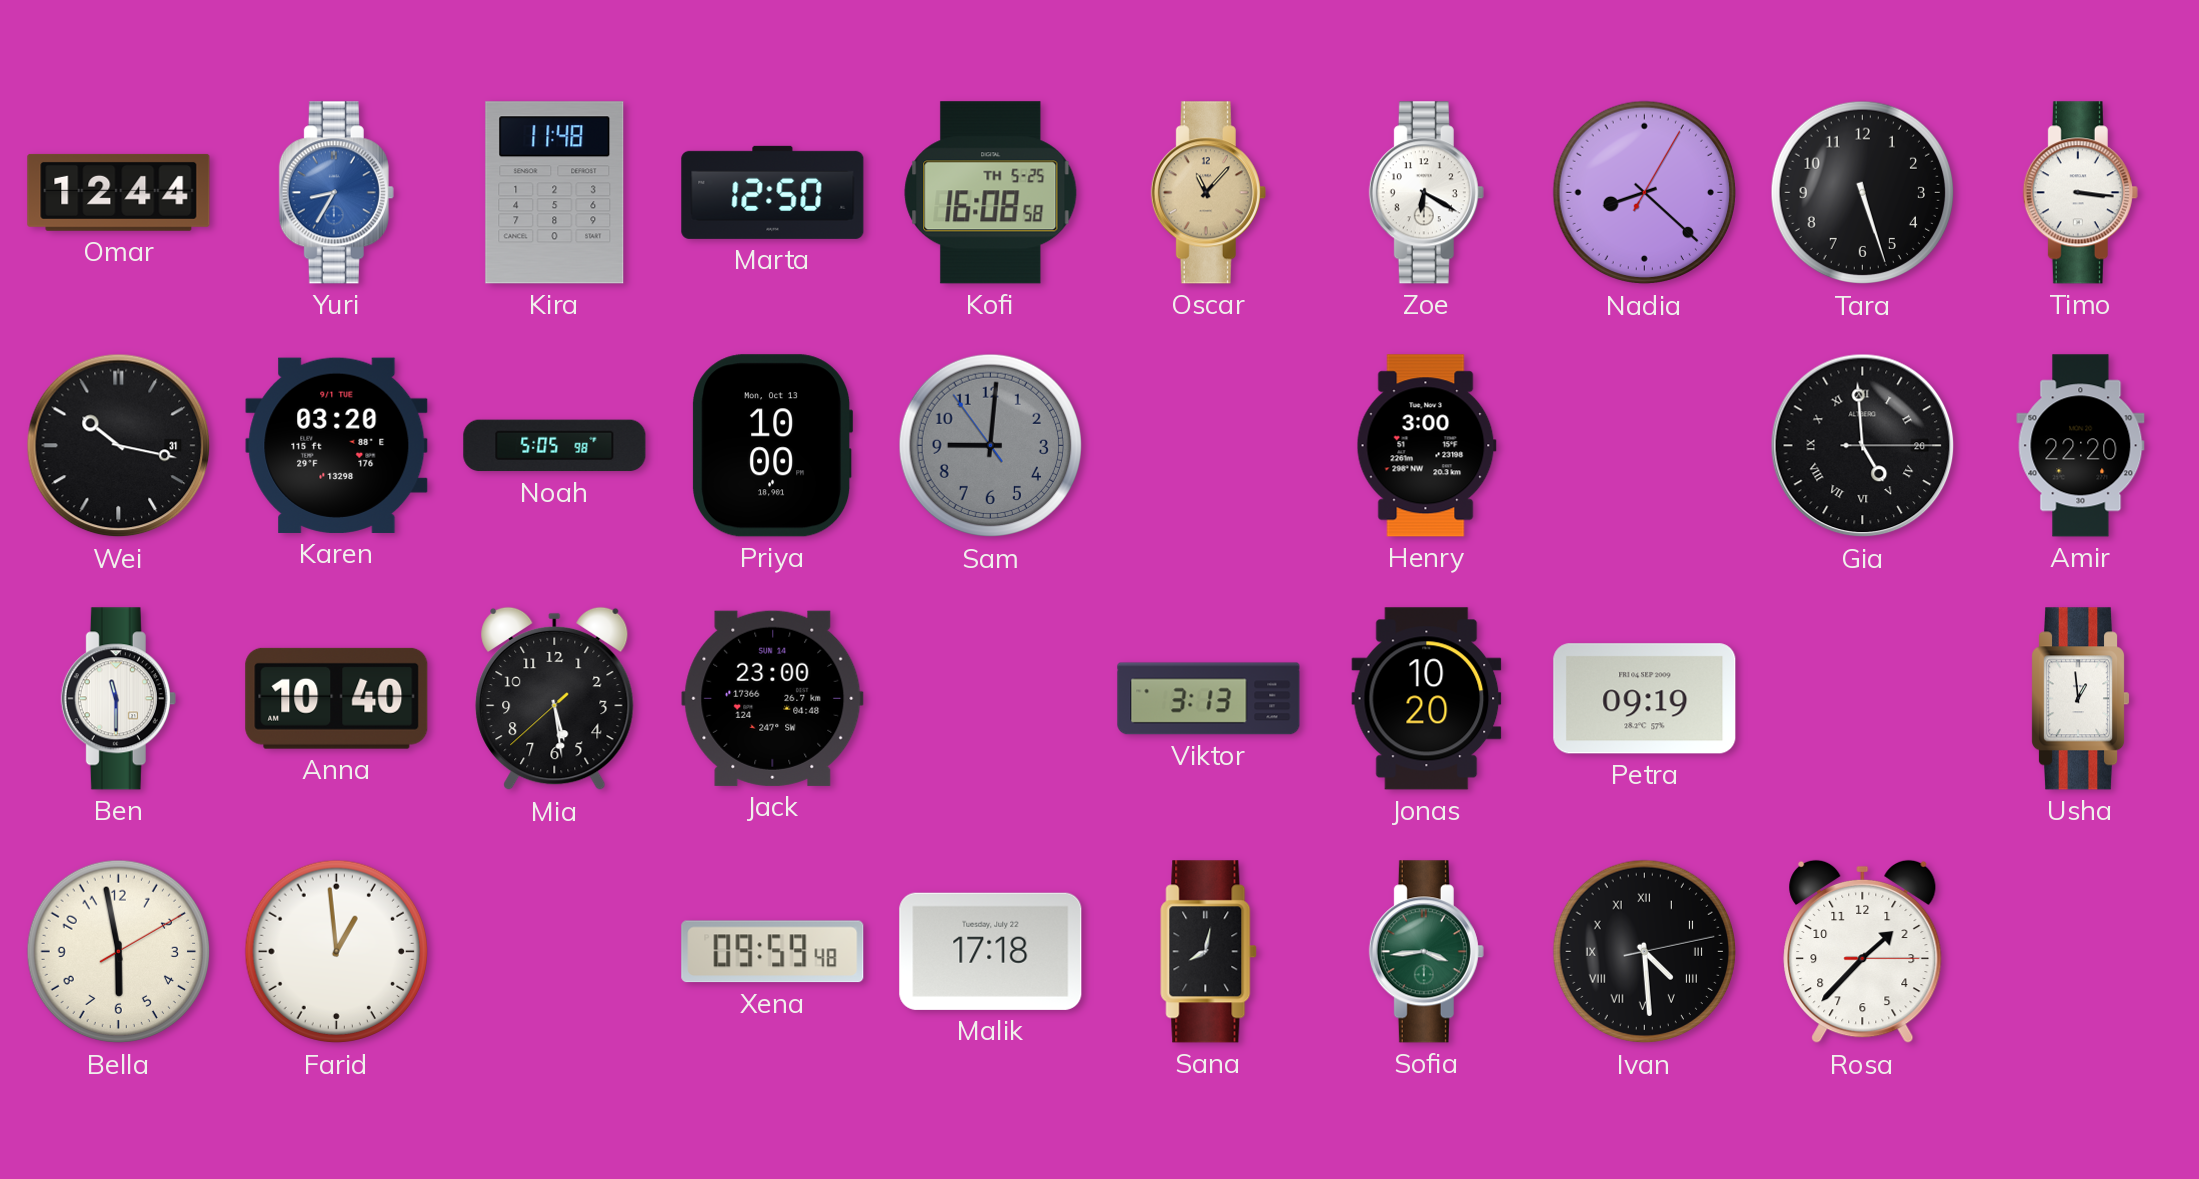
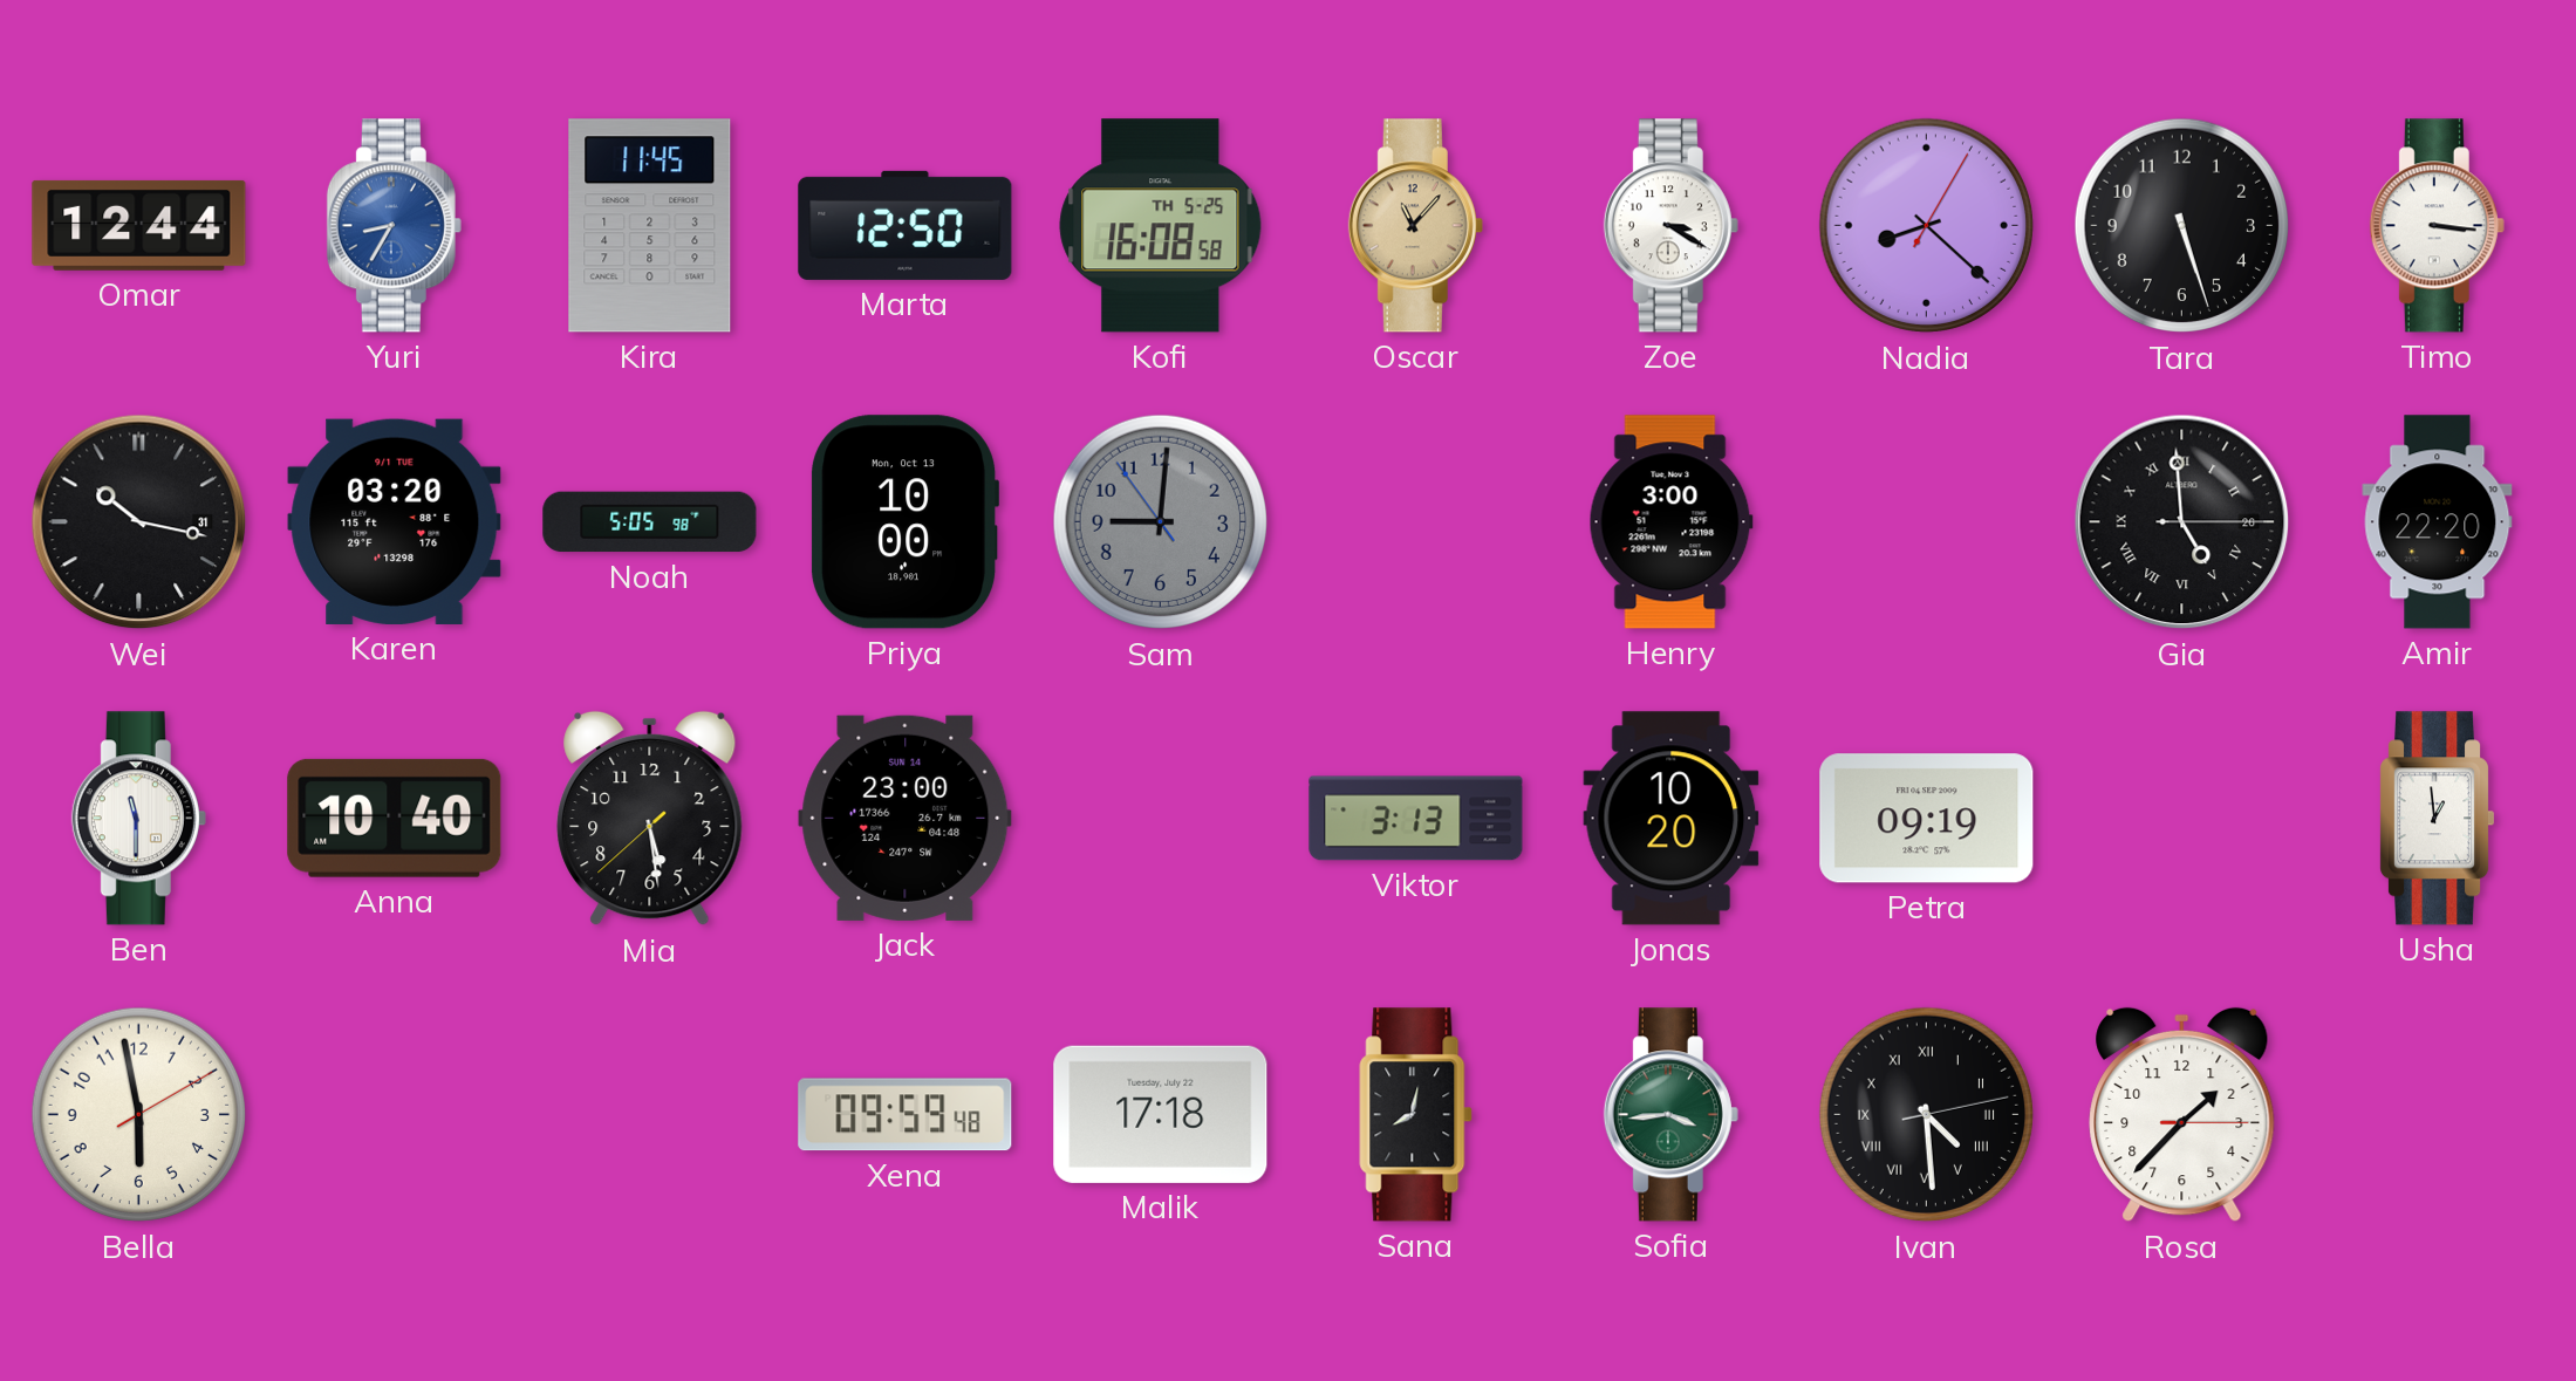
Kira: 11:48 -> 11:45 (650, 226)
Zoe: 6:20 -> 3:20 (1670, 226)
Farid: 12:59 -> none (337, 952)
